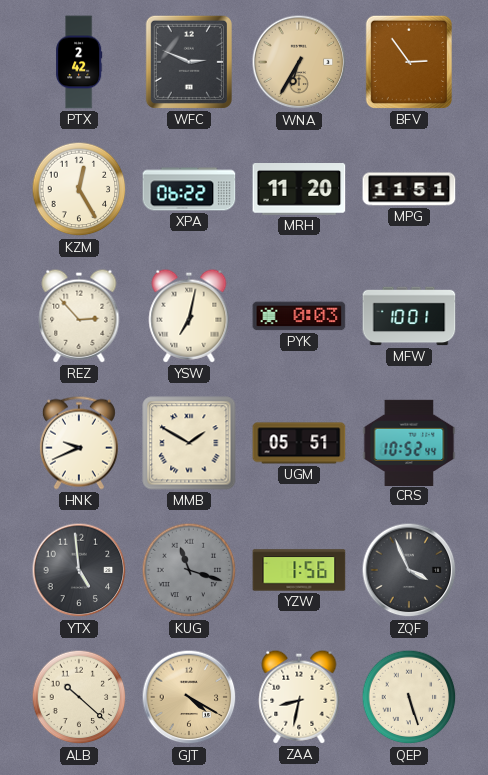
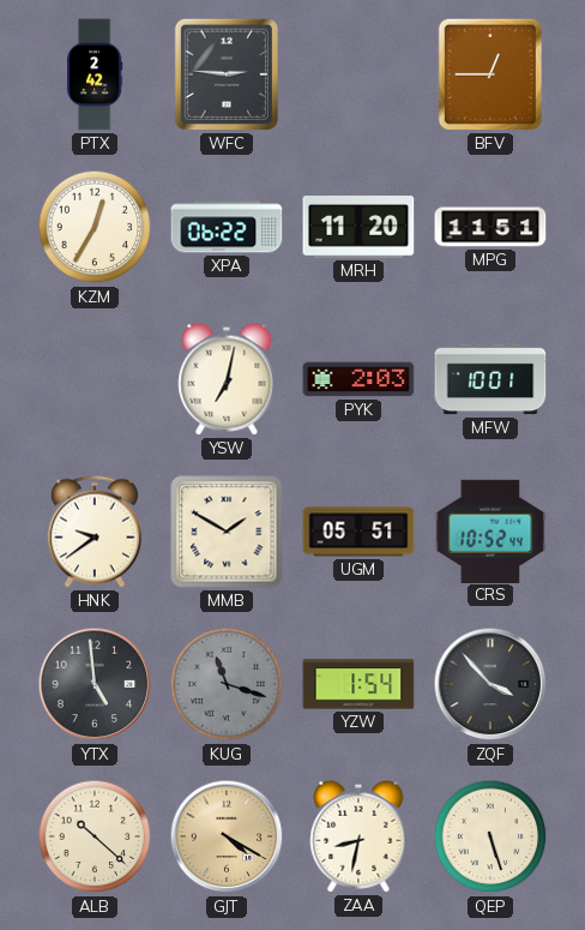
WFC: 2:49 -> 2:46 (227, 74)
WNA: 6:35 -> none (299, 62)
BFV: 2:54 -> 12:45 (490, 74)
KZM: 12:25 -> 12:35 (95, 227)
REZ: 2:53 -> none (79, 316)
PYK: 0:03 -> 2:03 (358, 379)
HNK: 9:41 -> 9:39 (95, 532)
YZW: 1:56 -> 1:54 (358, 684)
ZQF: 3:56 -> 3:53 (490, 684)
